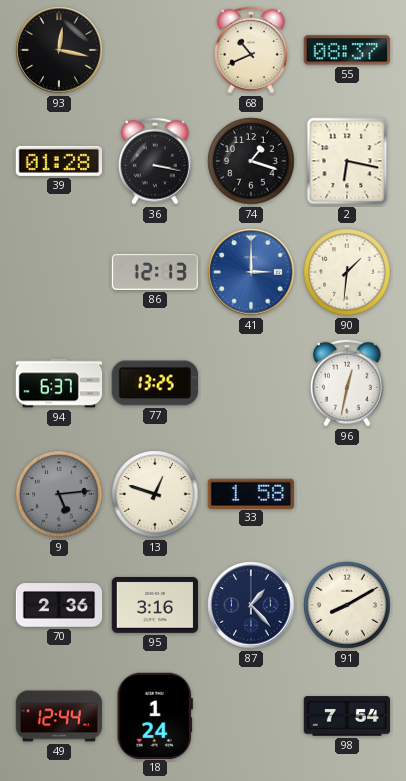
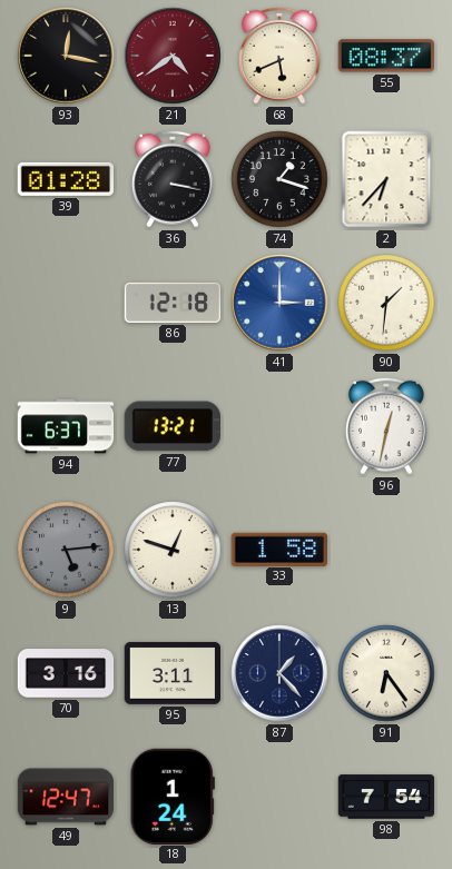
21: none -> 4:39 (173, 56)
68: 10:41 -> 5:41 (279, 56)
2: 6:17 -> 6:37 (386, 179)
86: 12:13 -> 12:18 (173, 303)
77: 13:25 -> 13:21 (173, 426)
70: 2:36 -> 3:16 (66, 673)
95: 3:16 -> 3:11 (173, 673)
91: 8:10 -> 6:24 (386, 673)
49: 12:44 -> 12:47 (66, 797)
